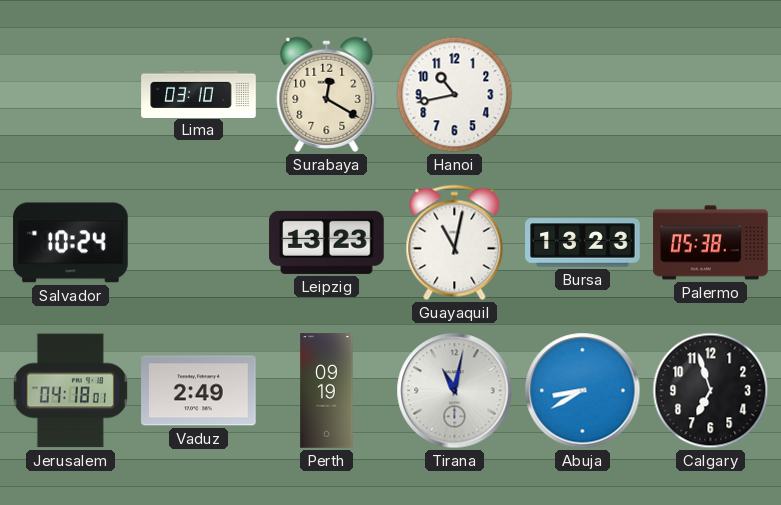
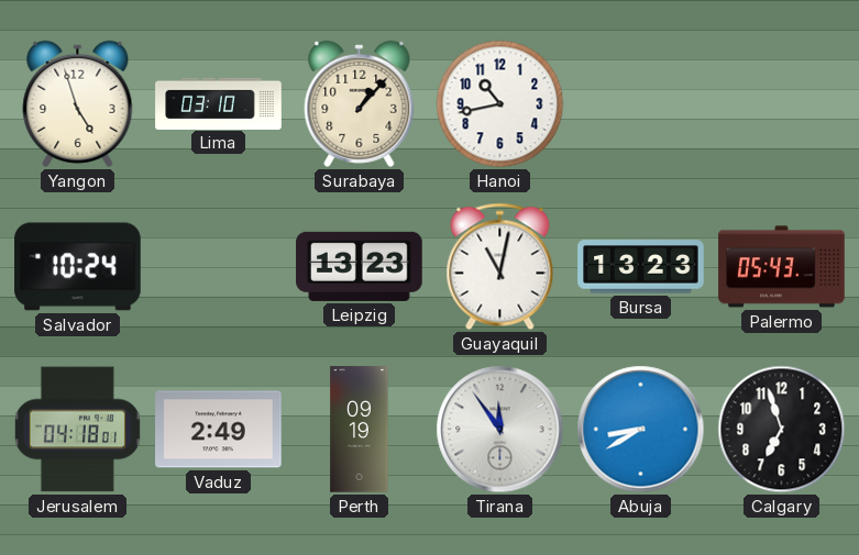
Yangon: none -> 4:57 (78, 103)
Surabaya: 12:20 -> 1:07 (360, 103)
Palermo: 05:38 -> 05:43 (782, 267)
Tirana: 11:02 -> 11:54 (500, 430)
